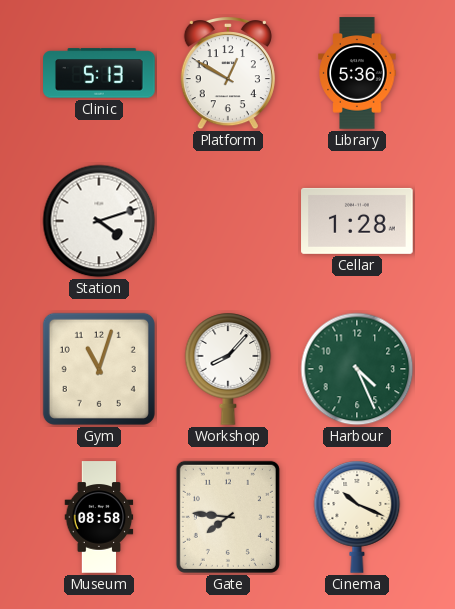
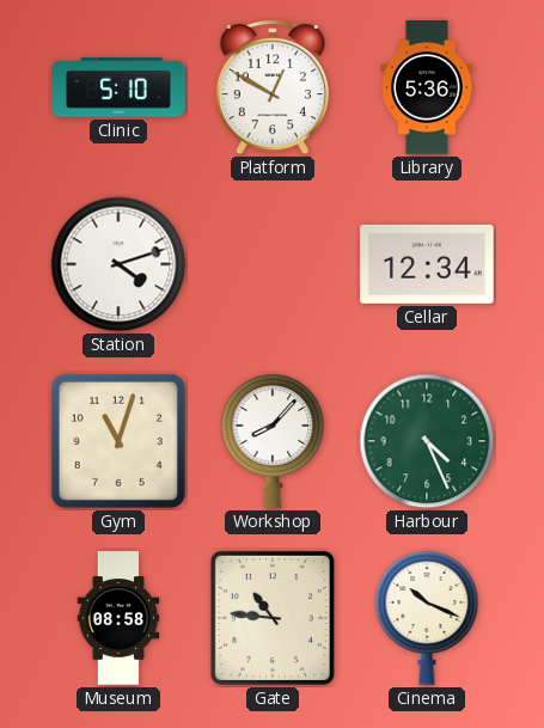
Clinic: 5:13 -> 5:10 (118, 87)
Cellar: 1:28 -> 12:34 (427, 264)
Gate: 7:46 -> 10:46 (273, 618)
